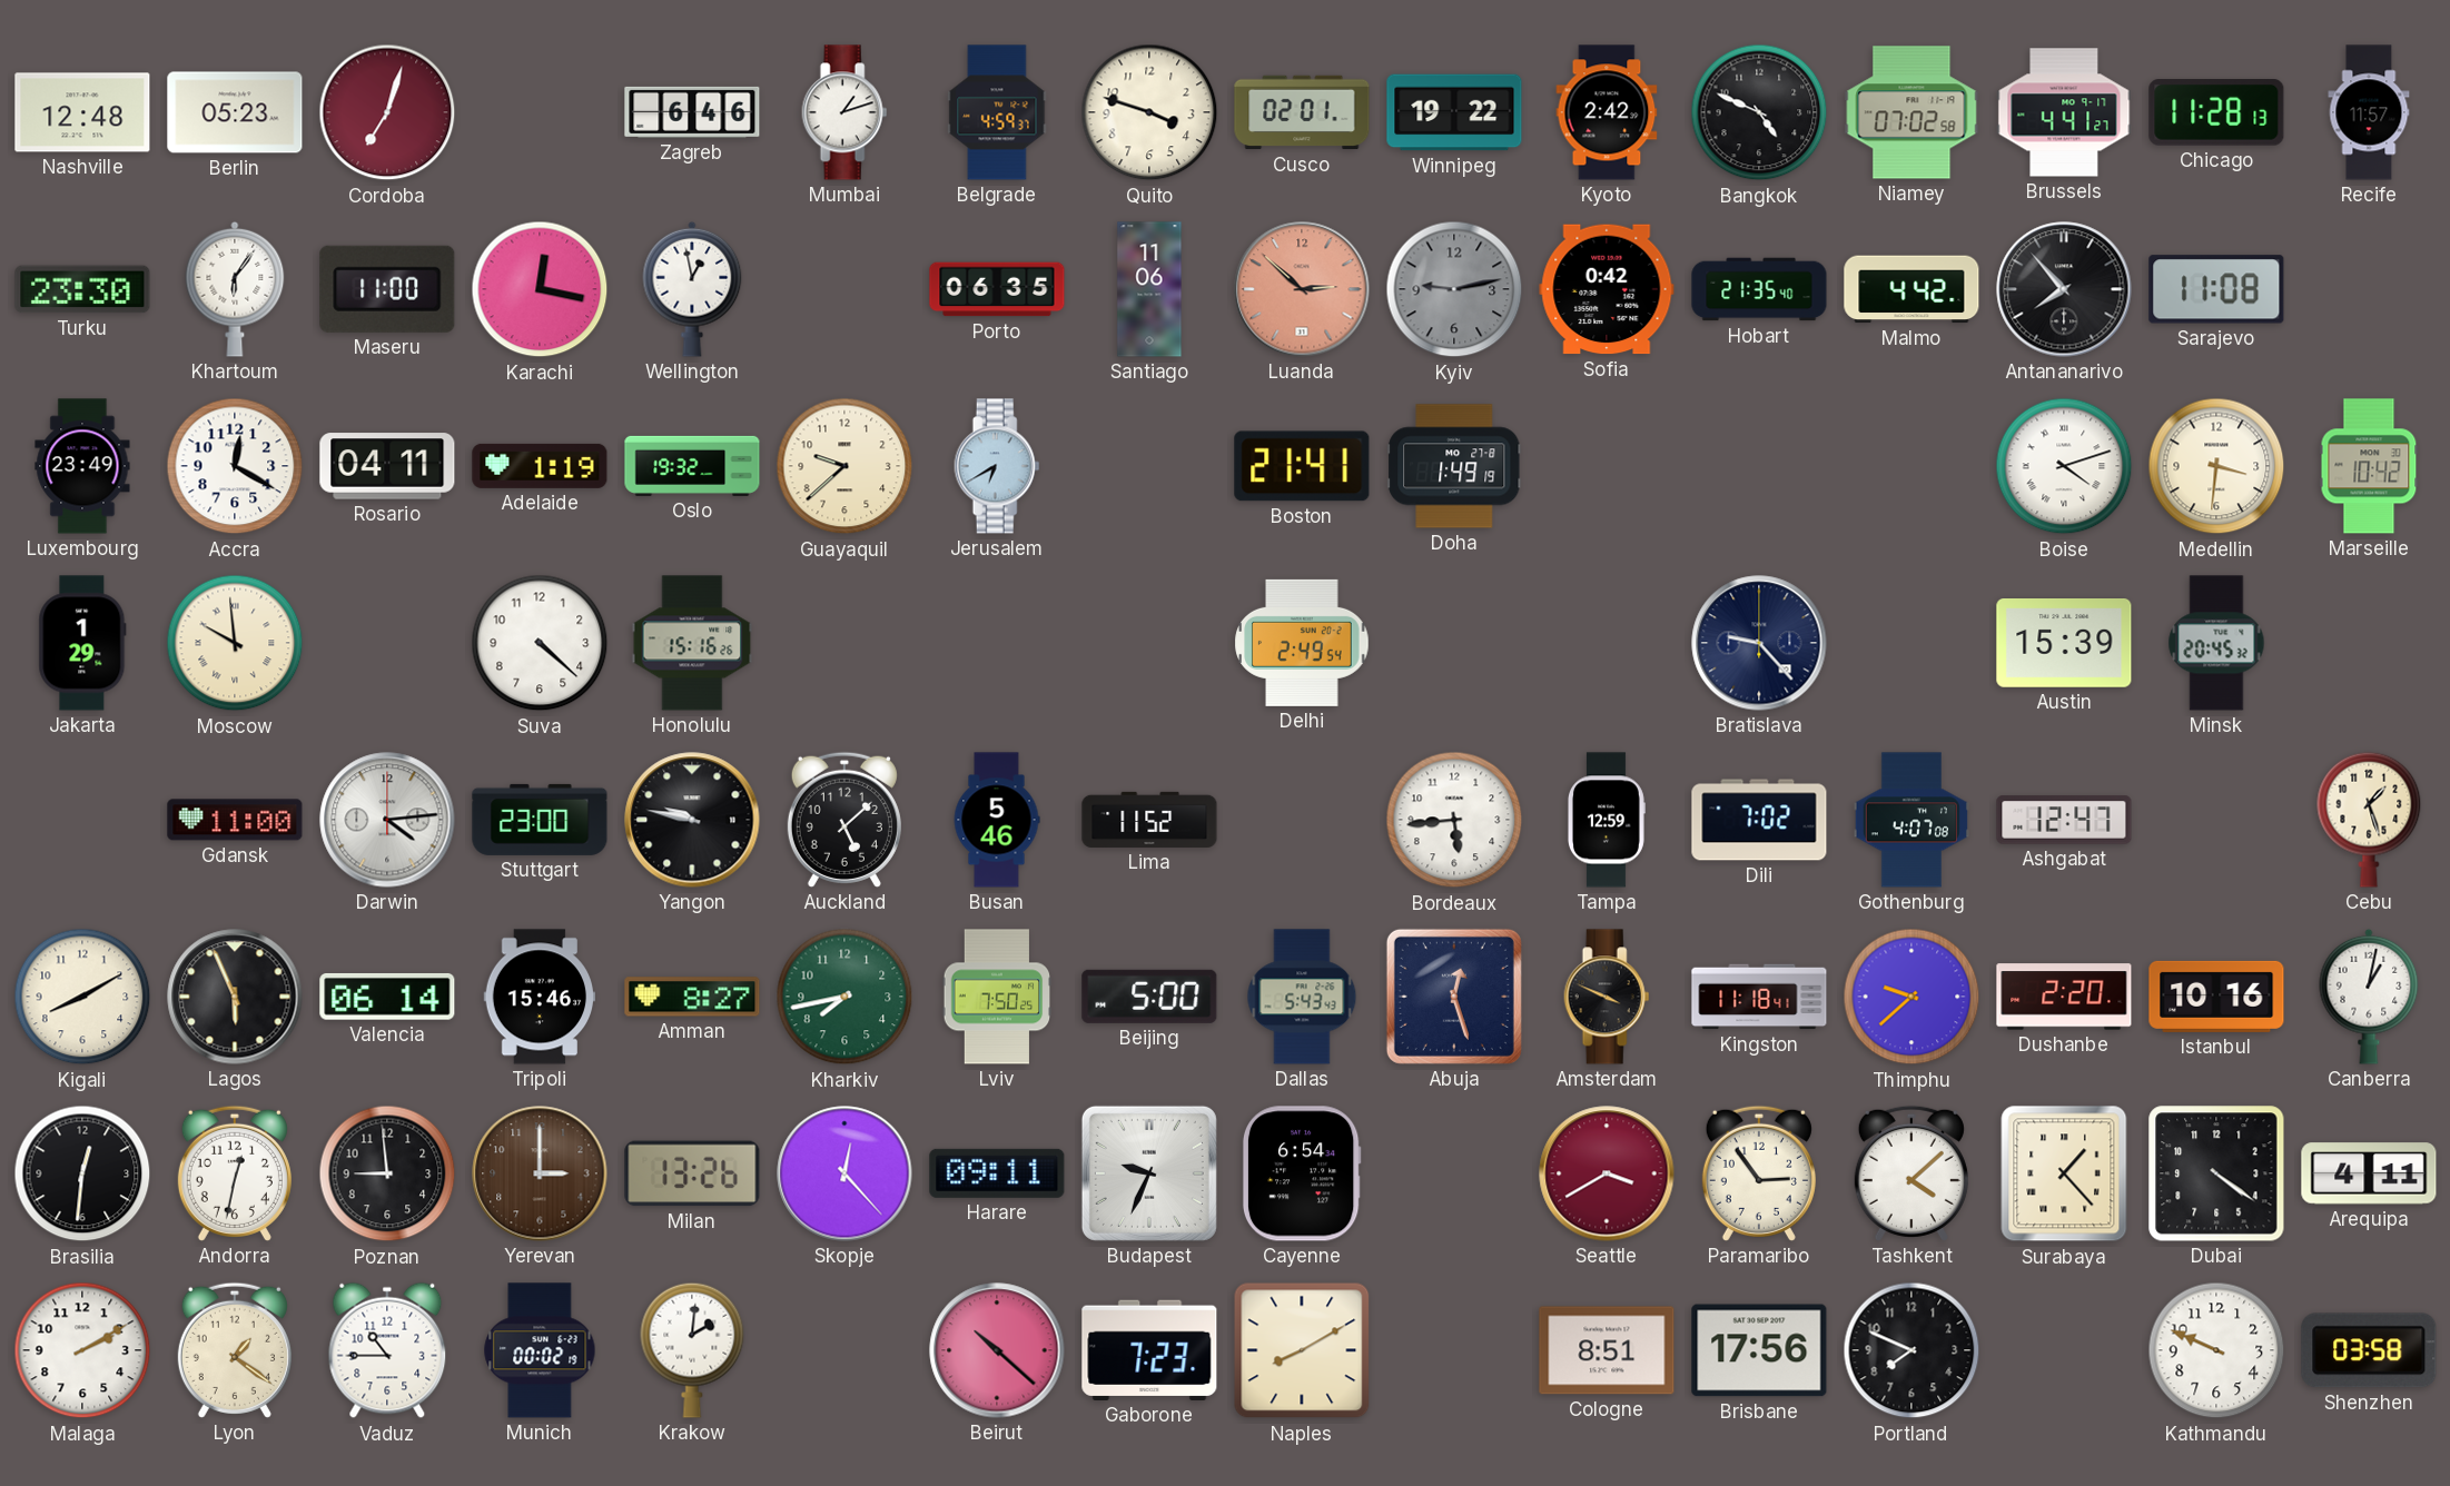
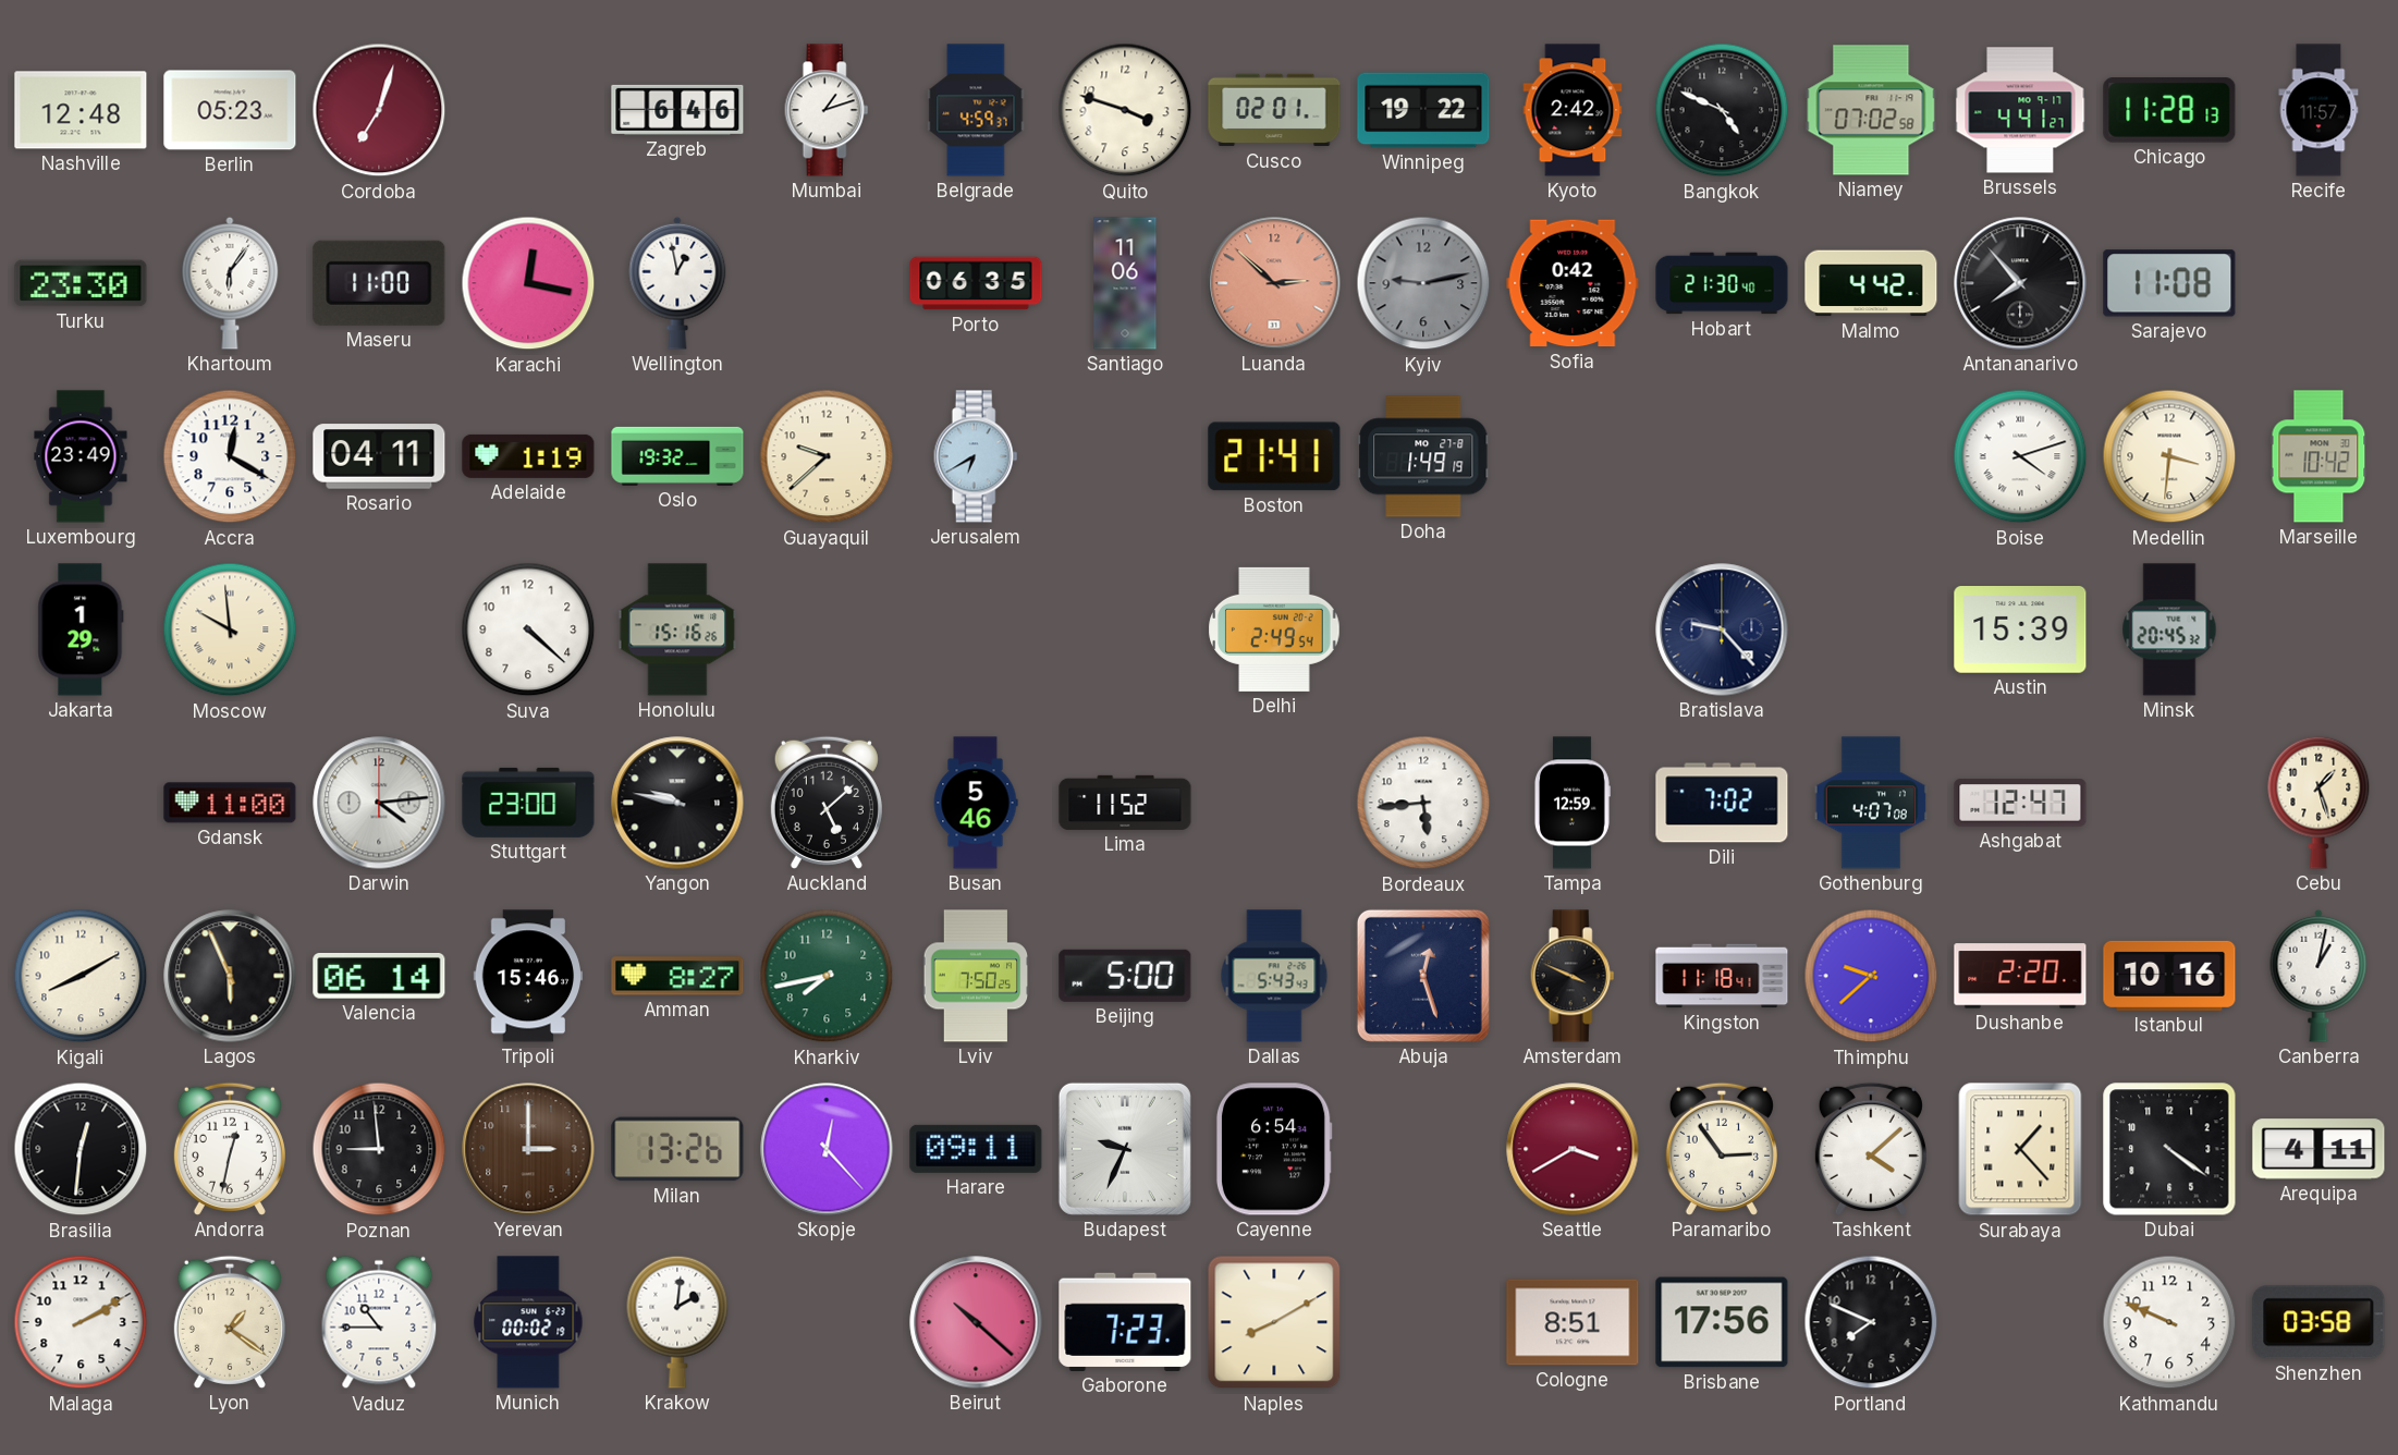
Hobart: 21:35 -> 21:30 (1722, 283)
